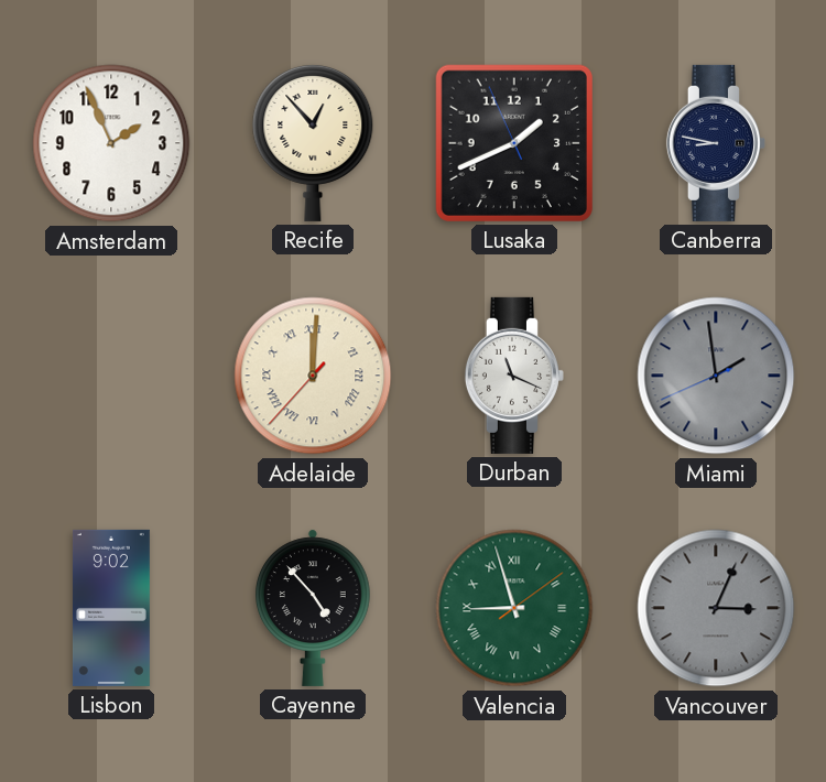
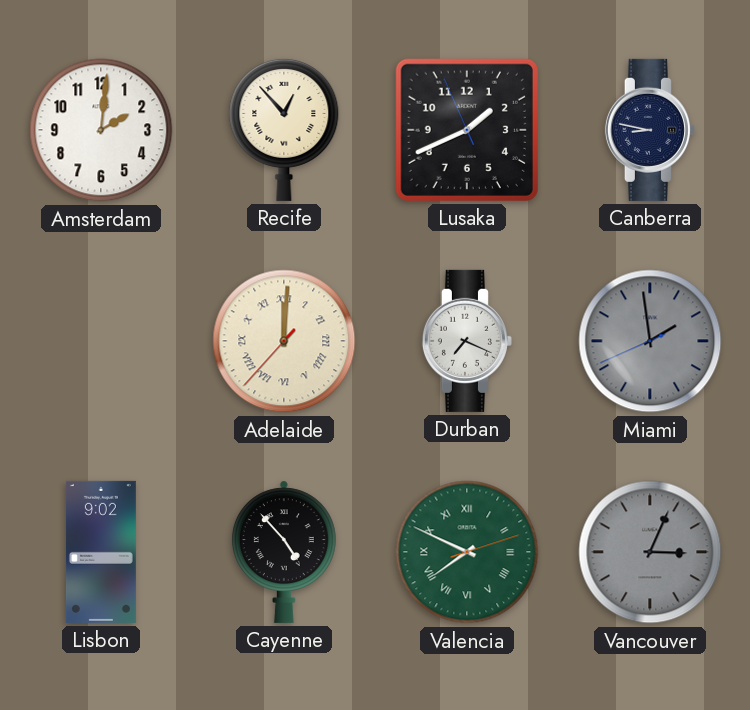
Amsterdam: 1:56 -> 2:01 (101, 130)
Durban: 11:19 -> 7:19 (467, 341)
Valencia: 8:57 -> 7:49 (467, 552)
